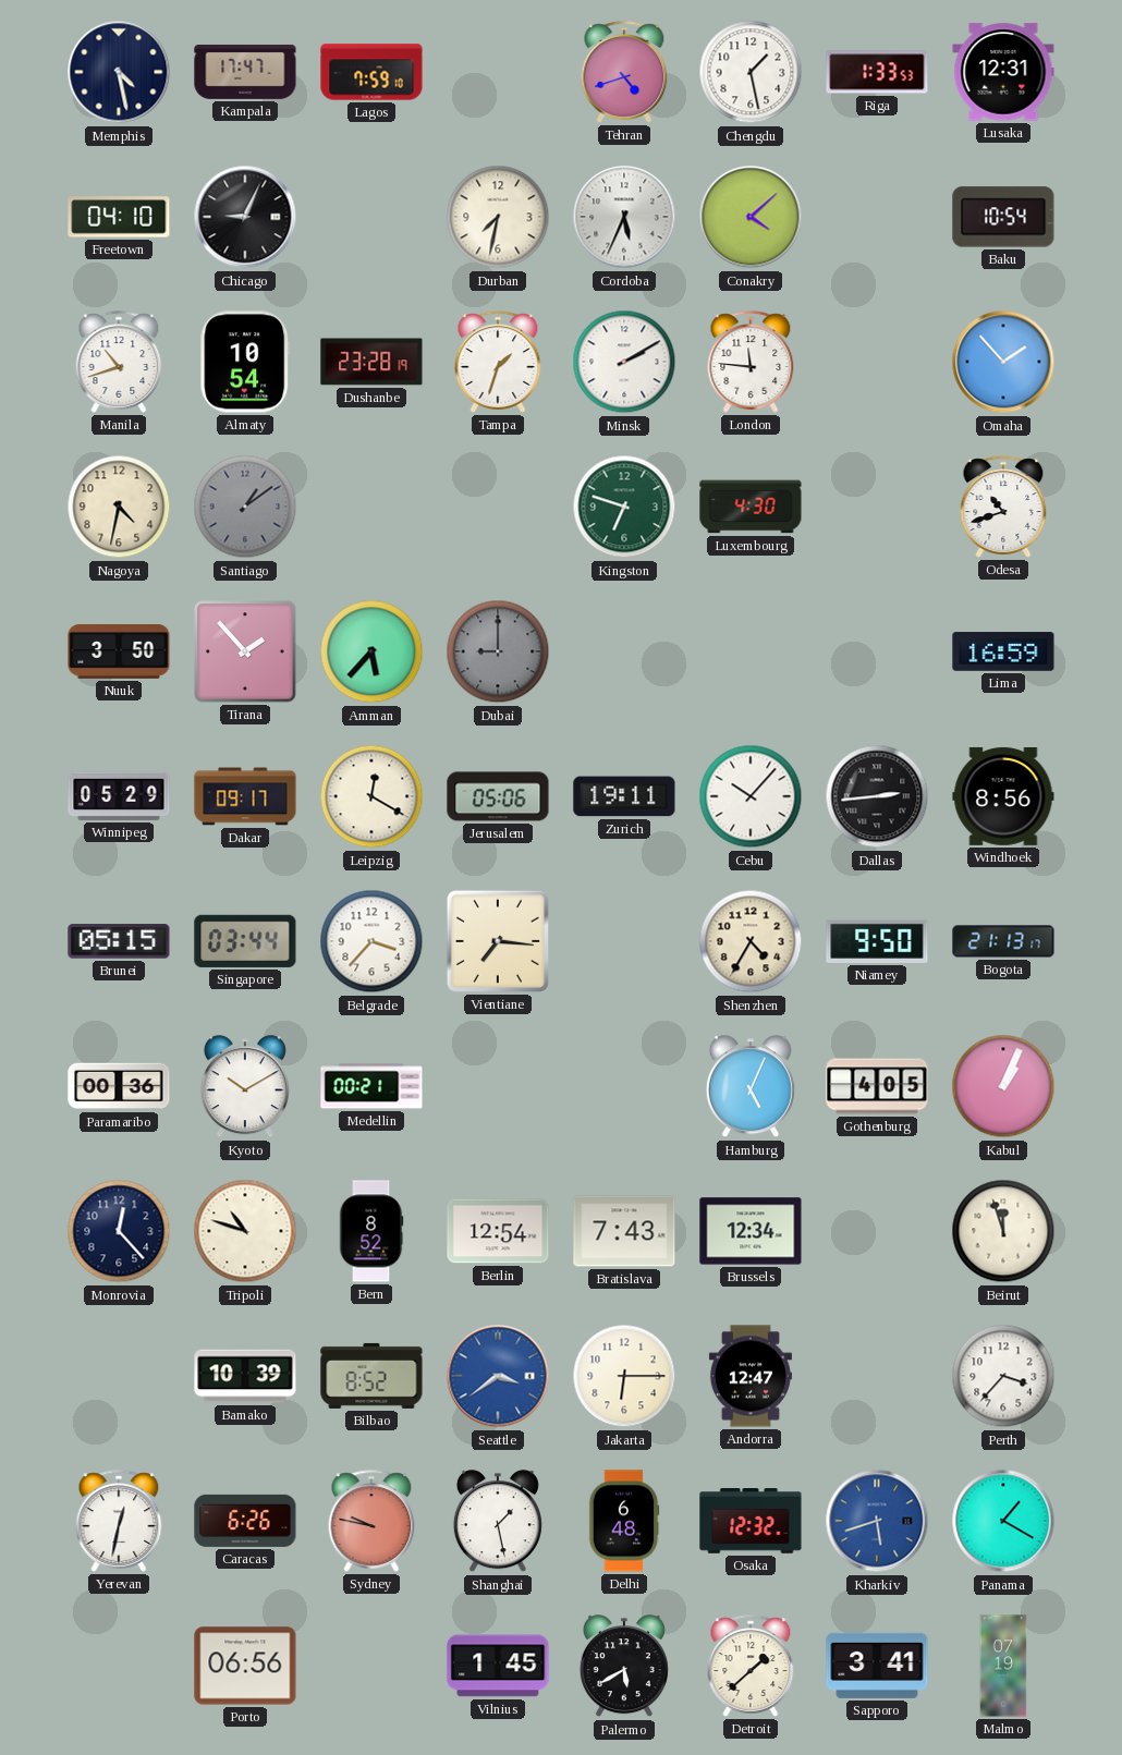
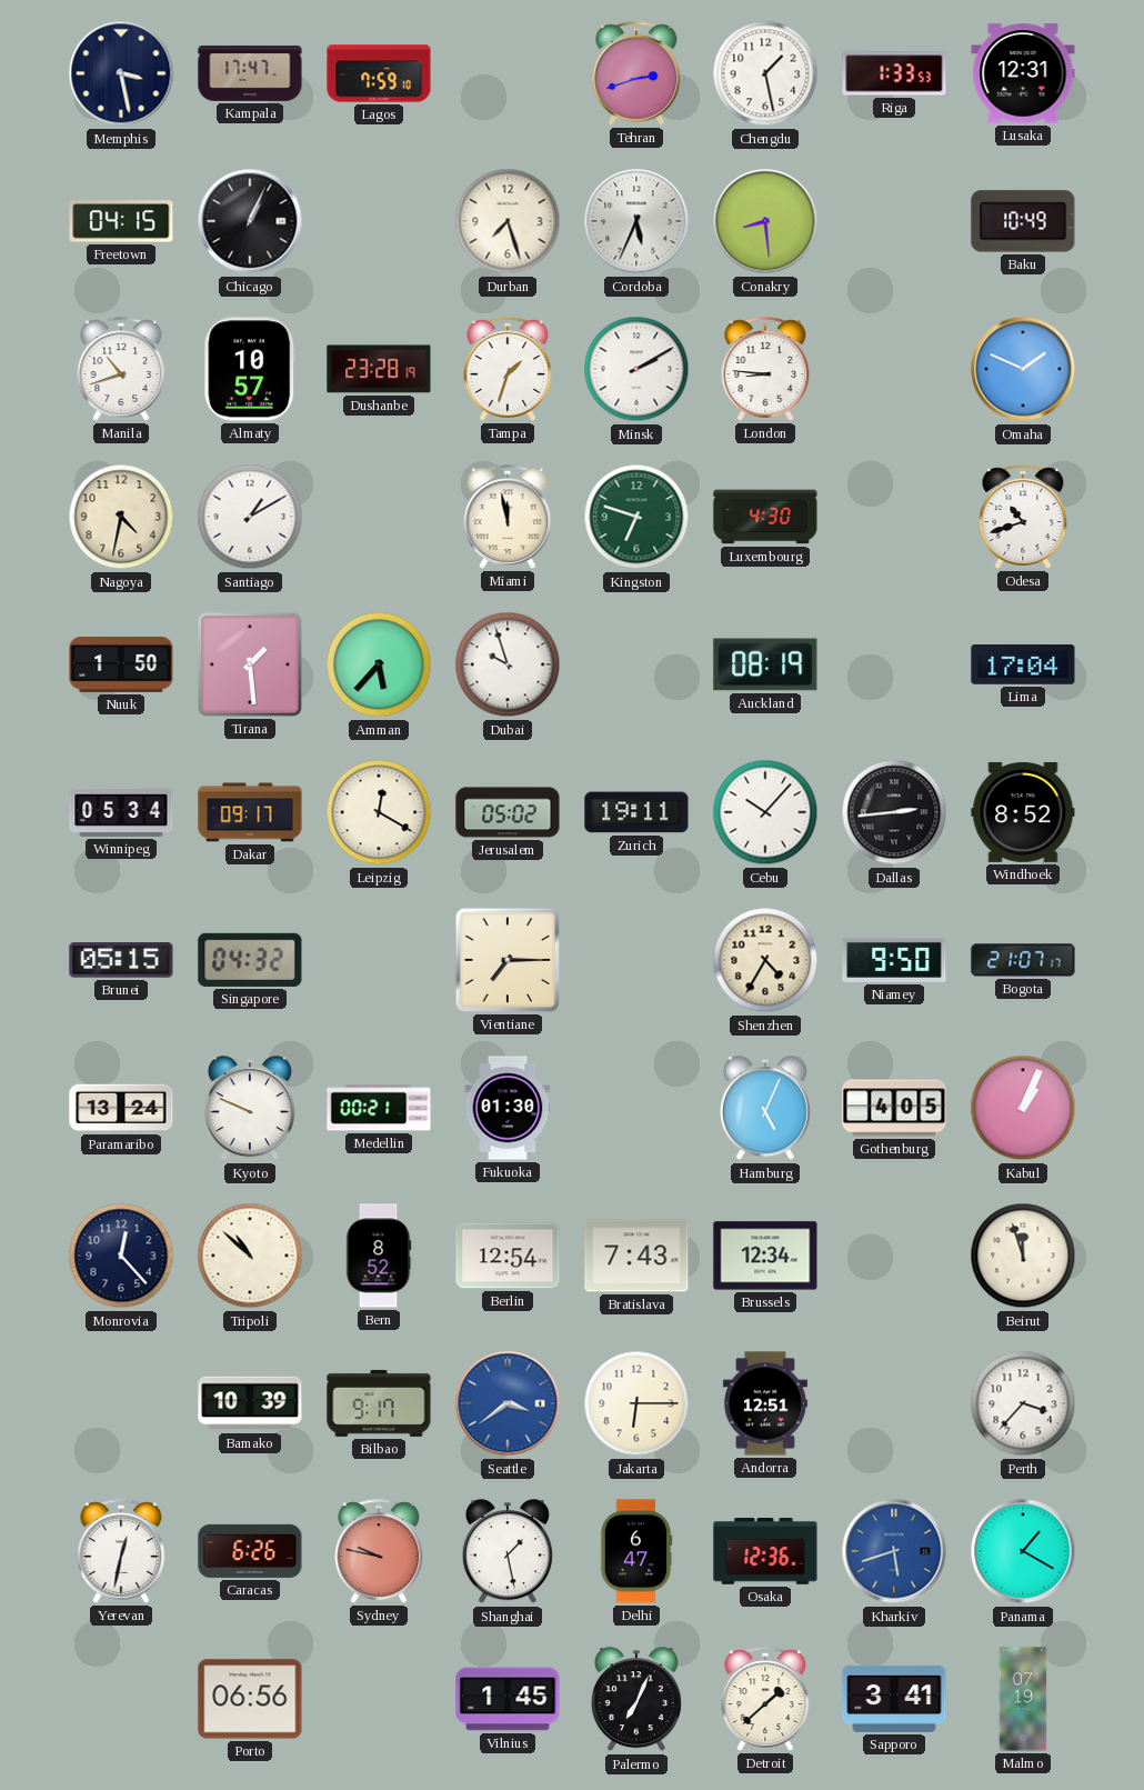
Memphis: 4:28 -> 3:28 (121, 73)
Tehran: 4:42 -> 2:42 (636, 73)
Freetown: 04:10 -> 04:15 (121, 221)
Chicago: 9:04 -> 1:04 (250, 221)
Durban: 7:32 -> 7:27 (508, 221)
Conakry: 4:08 -> 8:29 (765, 221)
Baku: 10:54 -> 10:49 (1023, 221)
Almaty: 10:54 -> 10:57 (250, 369)
London: 11:46 -> 8:46 (765, 369)
Omaha: 1:53 -> 1:49 (1023, 369)
Santiago: 1:09 -> 1:10 (250, 517)
Santiago dial: grey -> white (250, 517)
Miami: none -> 11:58 (508, 517)
Nuuk: 3:50 -> 1:50 (121, 666)
Tirana: 1:53 -> 1:29 (250, 664)
Dubai: 9:00 -> 9:57 (508, 664)
Dubai dial: grey -> white (508, 664)
Auckland: none -> 08:19 (765, 664)
Lima: 16:59 -> 17:04 (1023, 664)
Winnipeg: 05:29 -> 05:34 (121, 812)
Jerusalem: 05:06 -> 05:02 (508, 812)
Windhoek: 8:56 -> 8:52 (1023, 812)
Singapore: 03:44 -> 04:32 (250, 960)
Belgrade: 3:37 -> none (371, 941)
Vientiane: 7:16 -> 7:15 (508, 960)
Bogota: 21:13 -> 21:07 (1023, 960)
Paramaribo: 00:36 -> 13:24 (121, 1108)
Kyoto: 10:10 -> 9:49 (250, 1109)
Fukuoka: none -> 01:30 (508, 1108)
Tripoli: 10:48 -> 10:52 (250, 1256)
Bilbao: 8:52 -> 9:17 (379, 1403)
Andorra: 12:47 -> 12:51 (765, 1403)
Delhi: 6:48 -> 6:47 (636, 1551)
Osaka: 12:32 -> 12:36 (765, 1551)
Palermo: 5:40 -> 7:04 (636, 1700)
